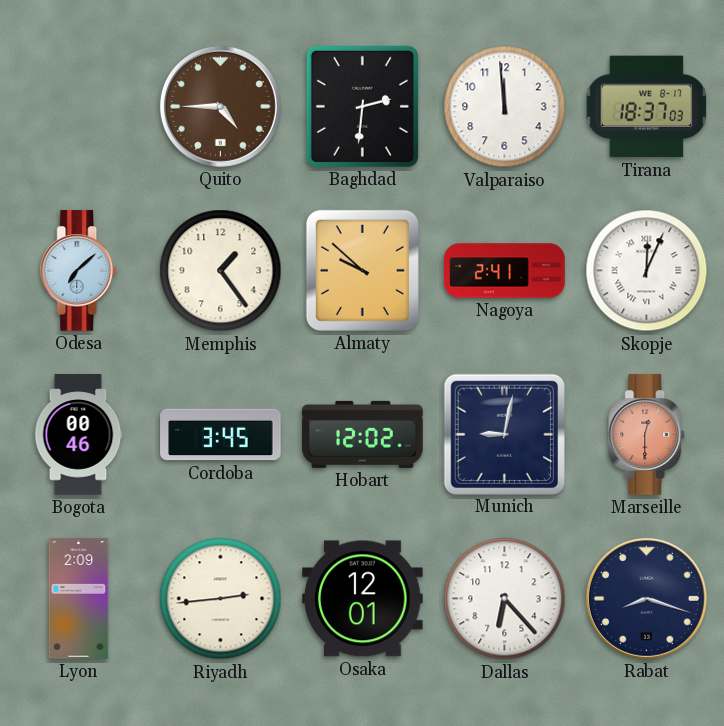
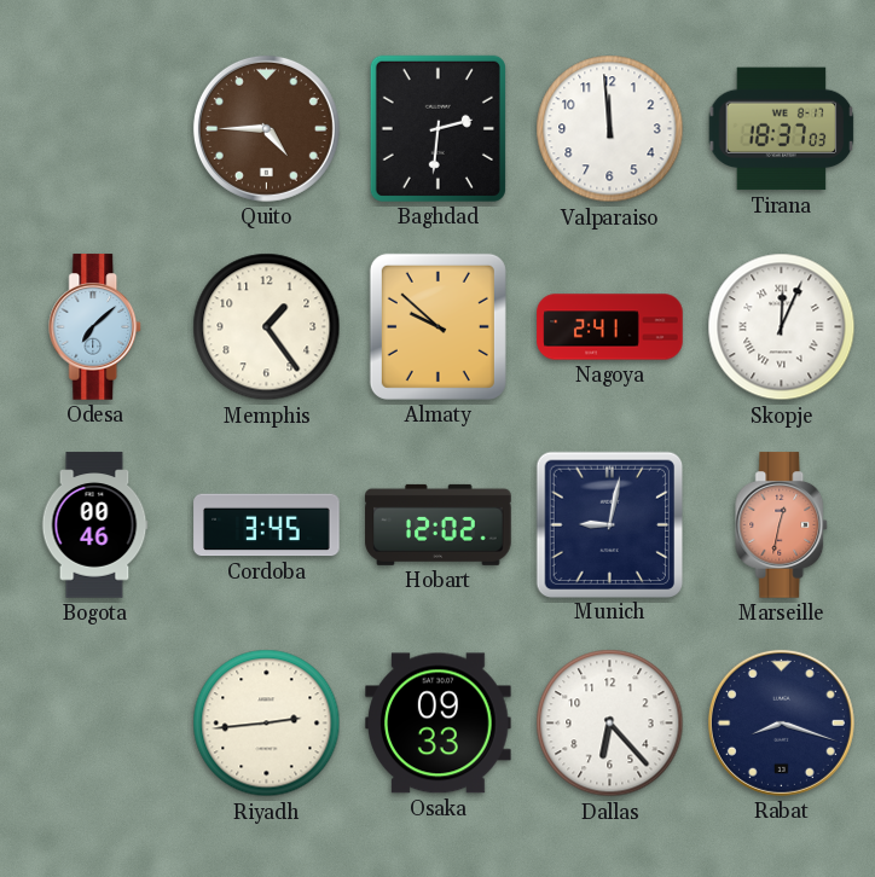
Marseille: 12:30 -> 12:32 (782, 525)
Lyon: 2:09 -> none (79, 599)
Osaka: 12:01 -> 09:33 (439, 724)
